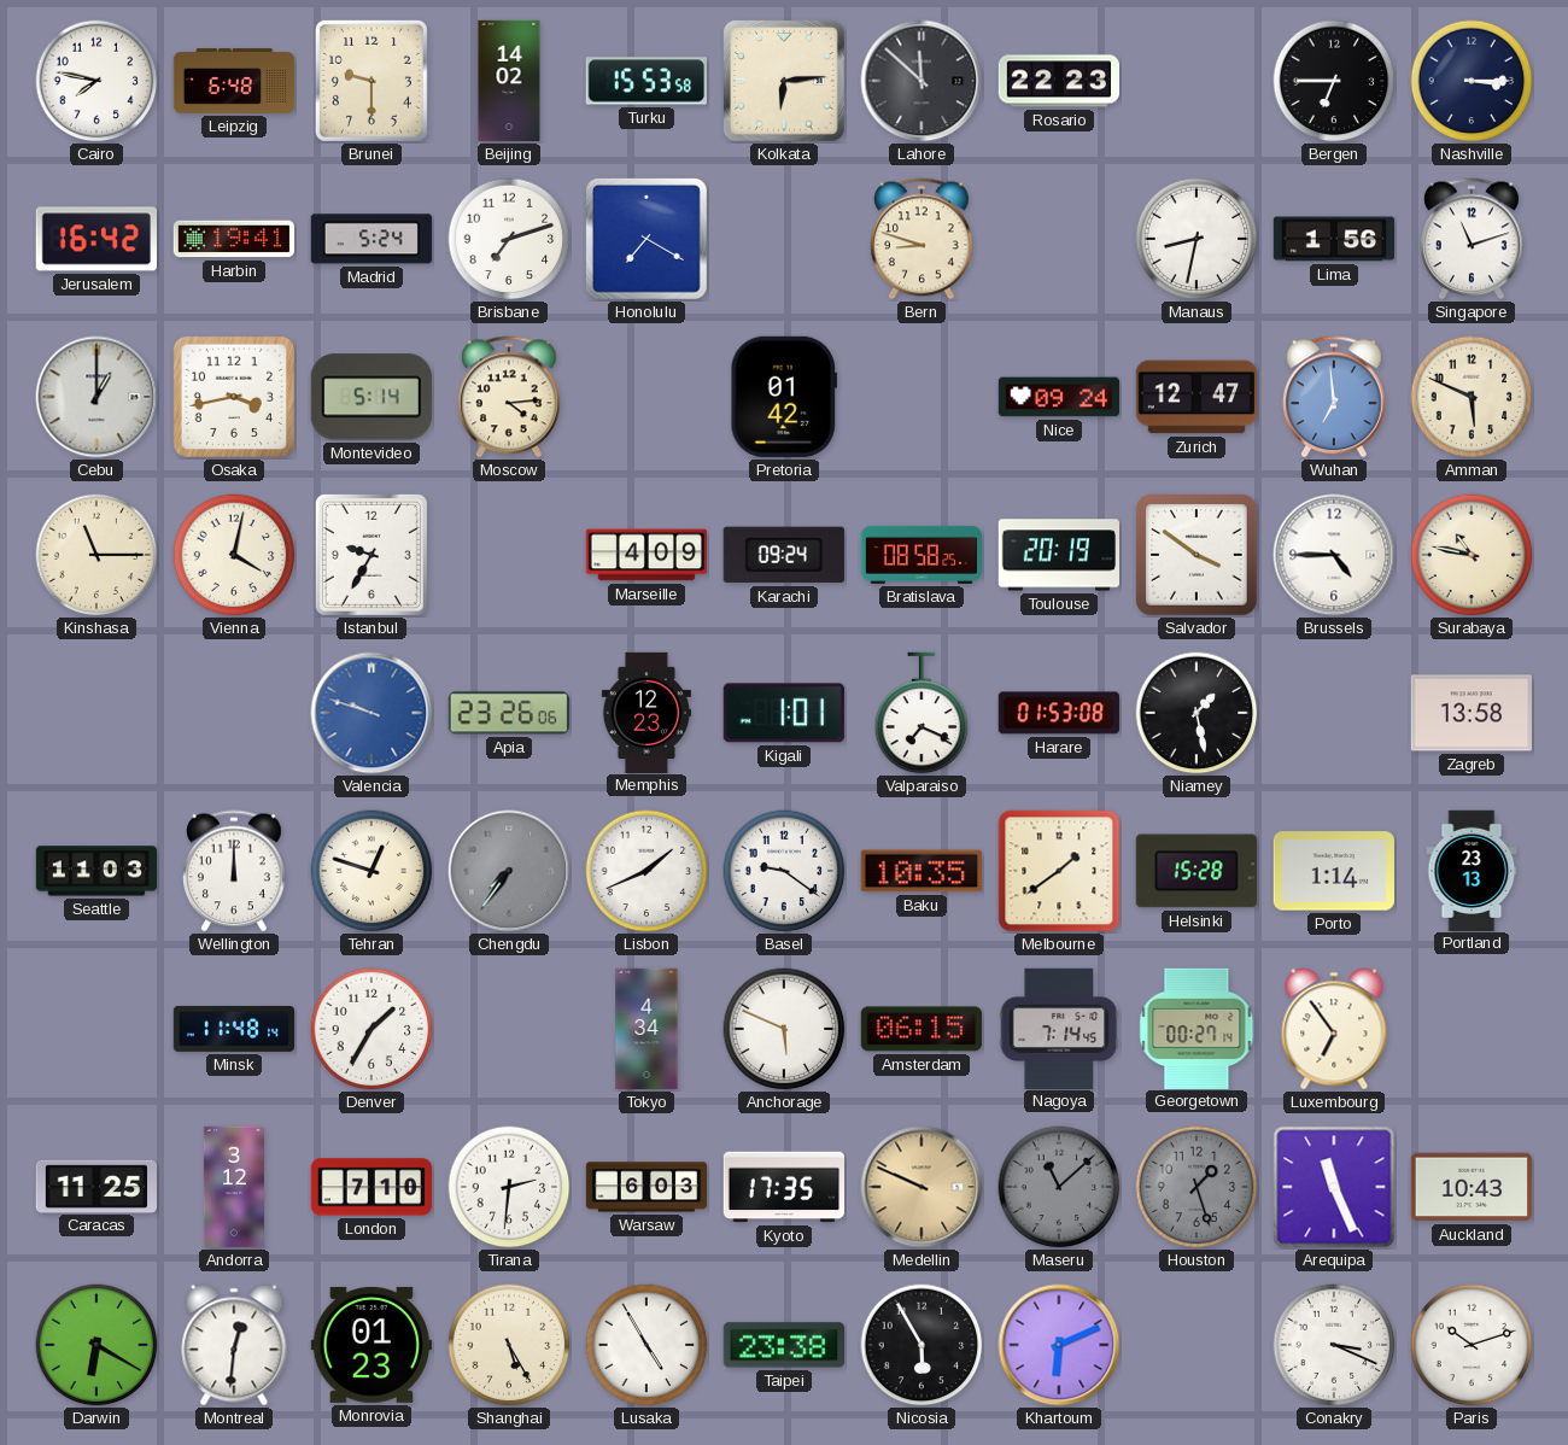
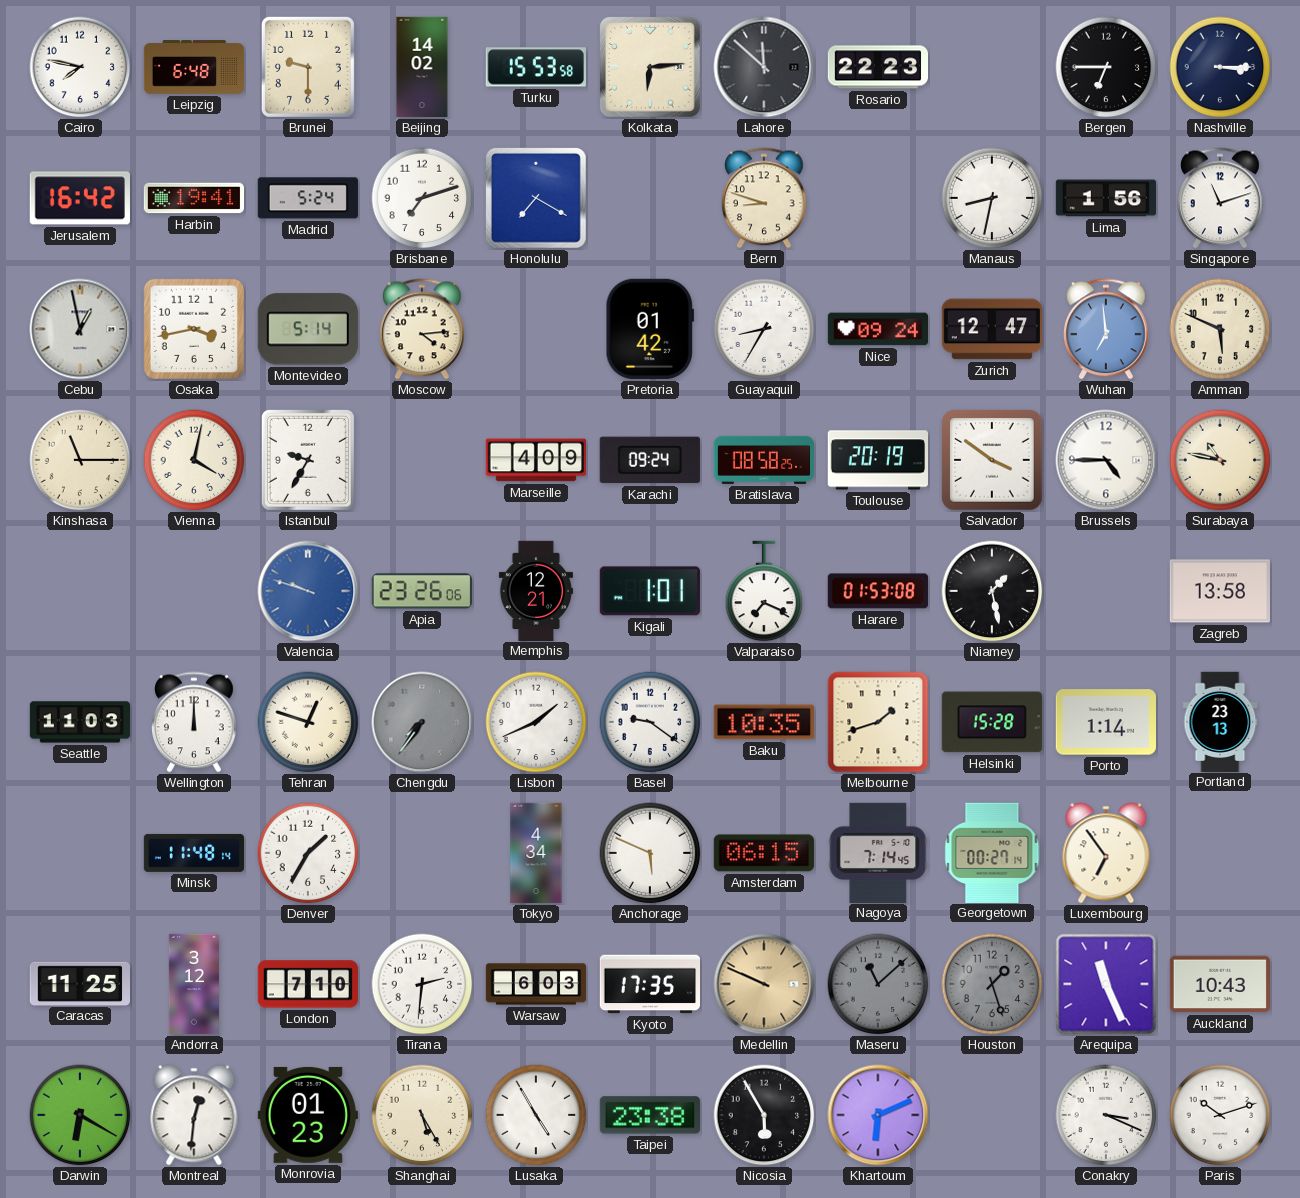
Cebu: 1:00 -> 12:58 (80, 329)
Guayaquil: none -> 8:35 (764, 329)
Memphis: 12:23 -> 12:21 (536, 590)
Melbourne: 1:39 -> 1:42 (878, 722)
